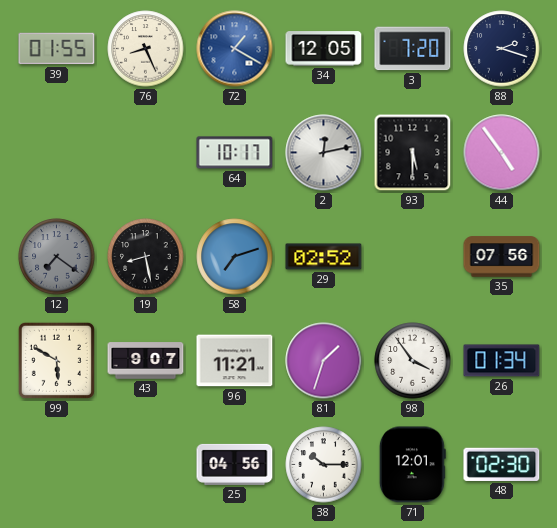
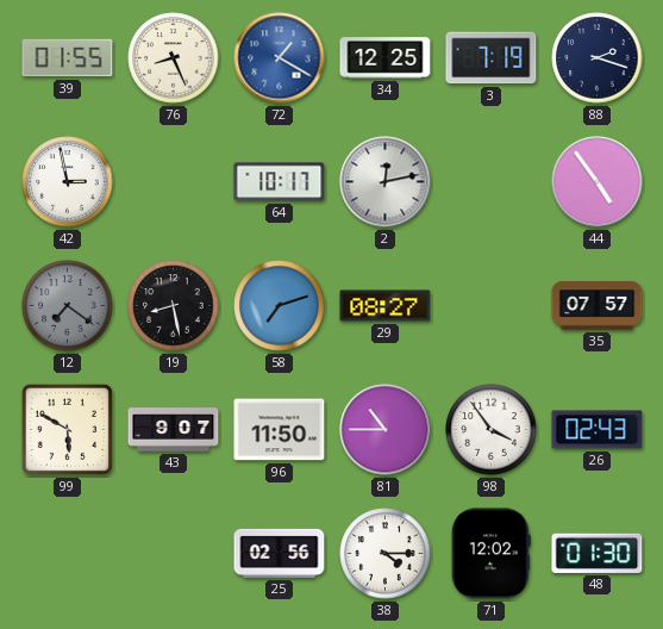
34: 12:05 -> 12:25 (386, 58)
3: 7:20 -> 7:19 (492, 58)
42: none -> 2:58 (68, 182)
93: 5:30 -> none (413, 153)
29: 02:52 -> 08:27 (386, 306)
35: 07:56 -> 07:57 (598, 306)
96: 11:21 -> 11:50 (280, 430)
81: 1:33 -> 10:45 (386, 430)
26: 01:34 -> 02:43 (598, 430)
25: 04:56 -> 02:56 (280, 553)
38: 10:15 -> 4:15 (386, 554)
71: 12:01 -> 12:02 (490, 554)
48: 02:30 -> 01:30 (598, 553)
